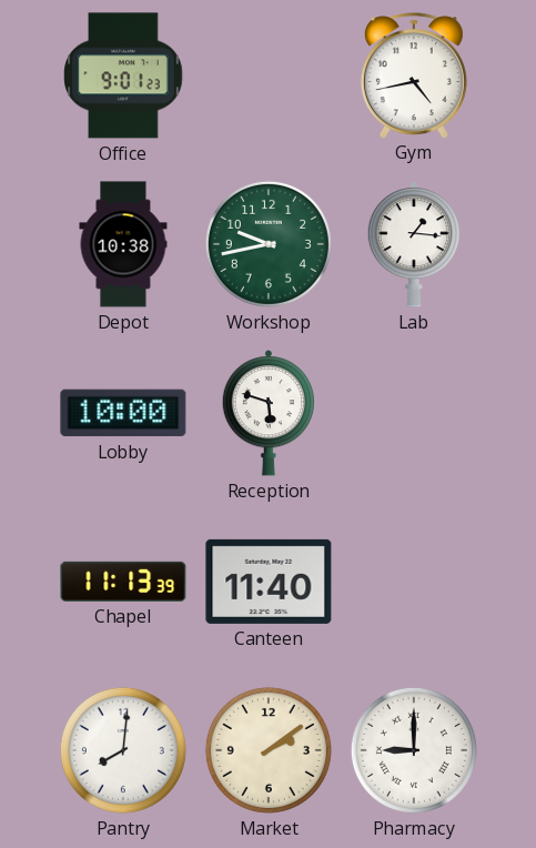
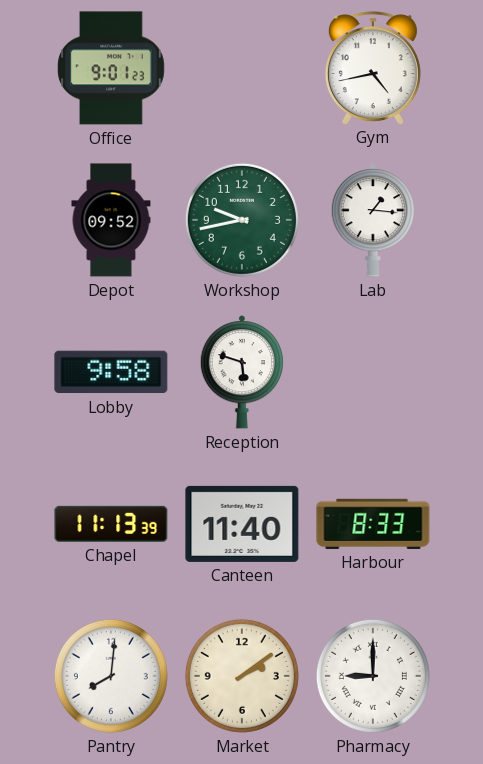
Depot: 10:38 -> 09:52 (111, 220)
Lobby: 10:00 -> 9:58 (111, 372)
Harbour: none -> 8:33 (373, 524)
